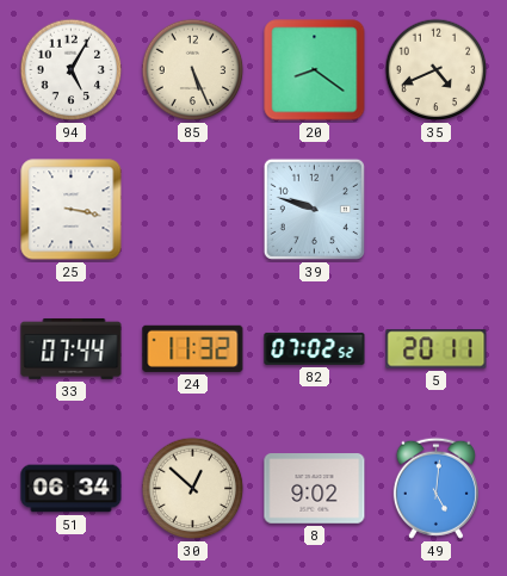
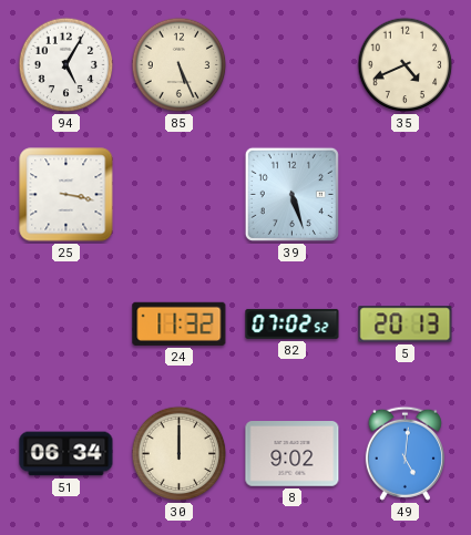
20: 8:21 -> none (315, 70)
39: 9:48 -> 5:27 (291, 194)
33: 07:44 -> none (72, 348)
5: 20:11 -> 20:13 (406, 325)
30: 12:52 -> 12:00 (180, 454)
